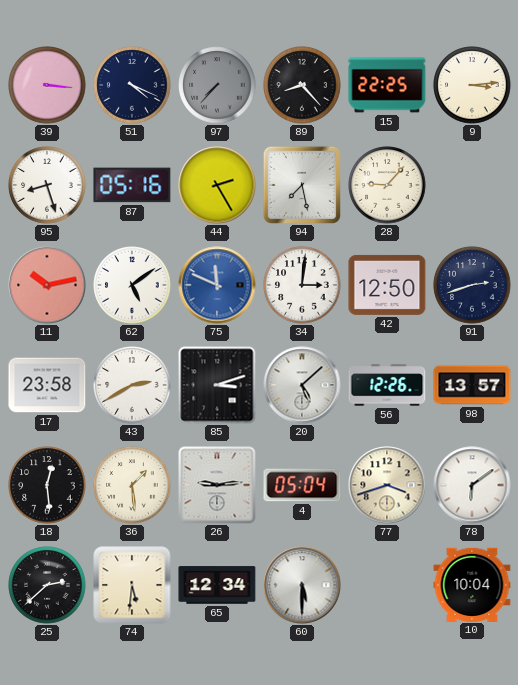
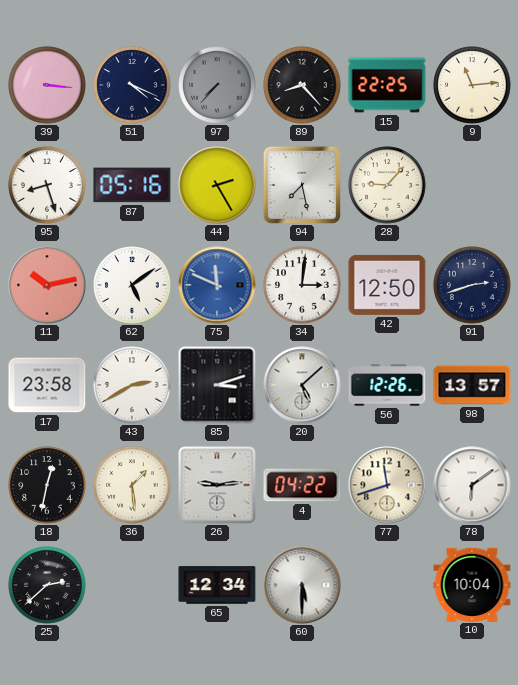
9: 3:14 -> 11:14 (472, 85)
18: 12:29 -> 12:32 (47, 485)
4: 05:04 -> 04:22 (302, 485)
77: 3:42 -> 11:42 (387, 485)
74: 5:31 -> none (132, 585)
